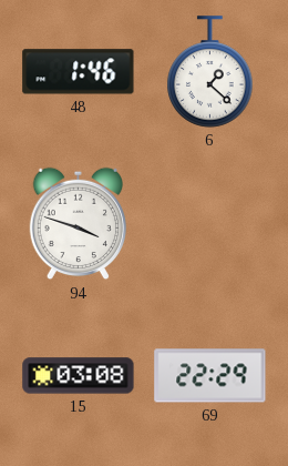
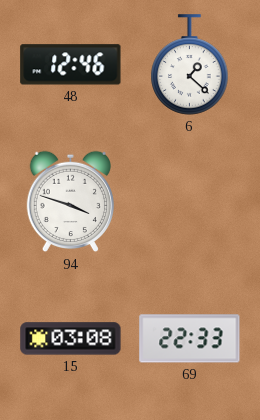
48: 1:46 -> 12:46 (71, 65)
69: 22:29 -> 22:33 (190, 339)
